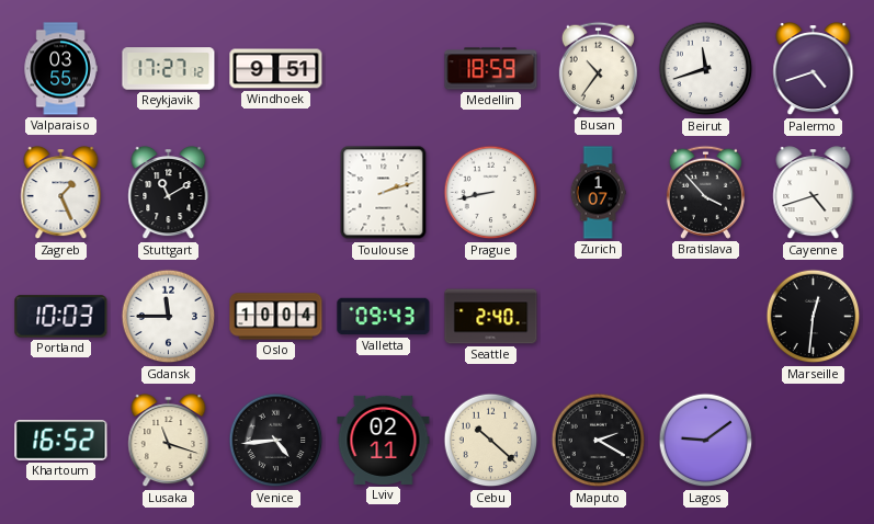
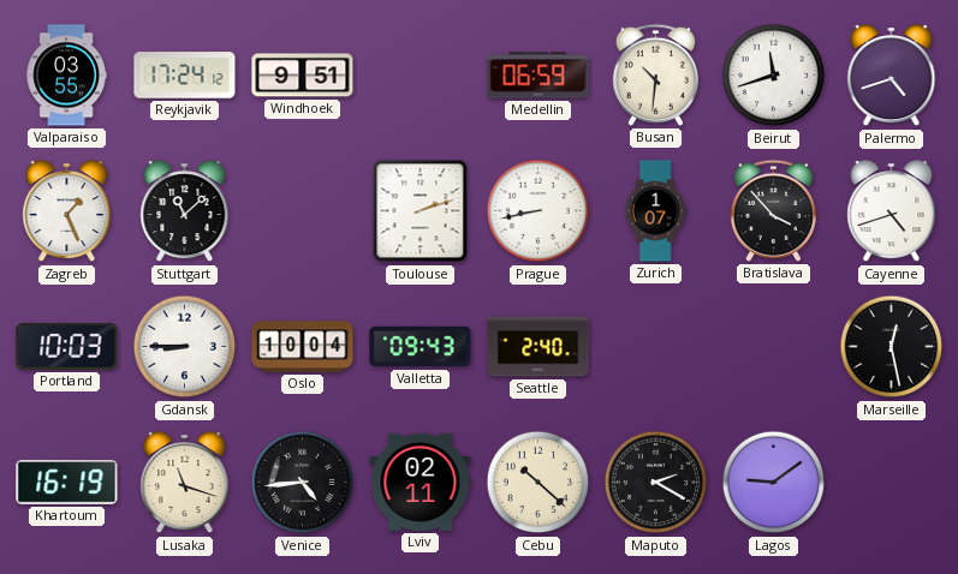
Reykjavik: 17:27 -> 17:24 (185, 76)
Medellin: 18:59 -> 06:59 (538, 76)
Busan: 10:36 -> 10:31 (655, 74)
Stuttgart: 11:10 -> 11:08 (185, 213)
Gdansk: 11:45 -> 8:45 (185, 347)
Marseille: 12:31 -> 12:28 (892, 347)
Khartoum: 16:52 -> 16:19 (67, 483)
